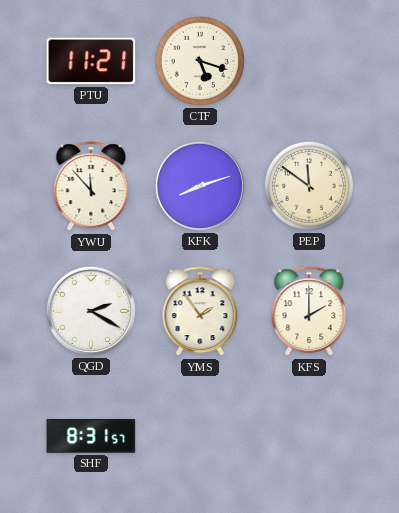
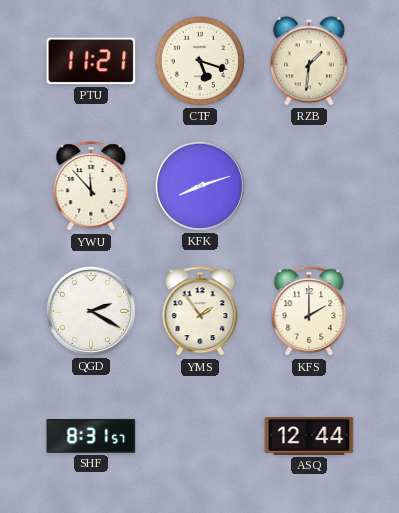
RZB: none -> 1:31 (309, 61)
PEP: 11:51 -> none (309, 186)
ASQ: none -> 12:44 (309, 437)
